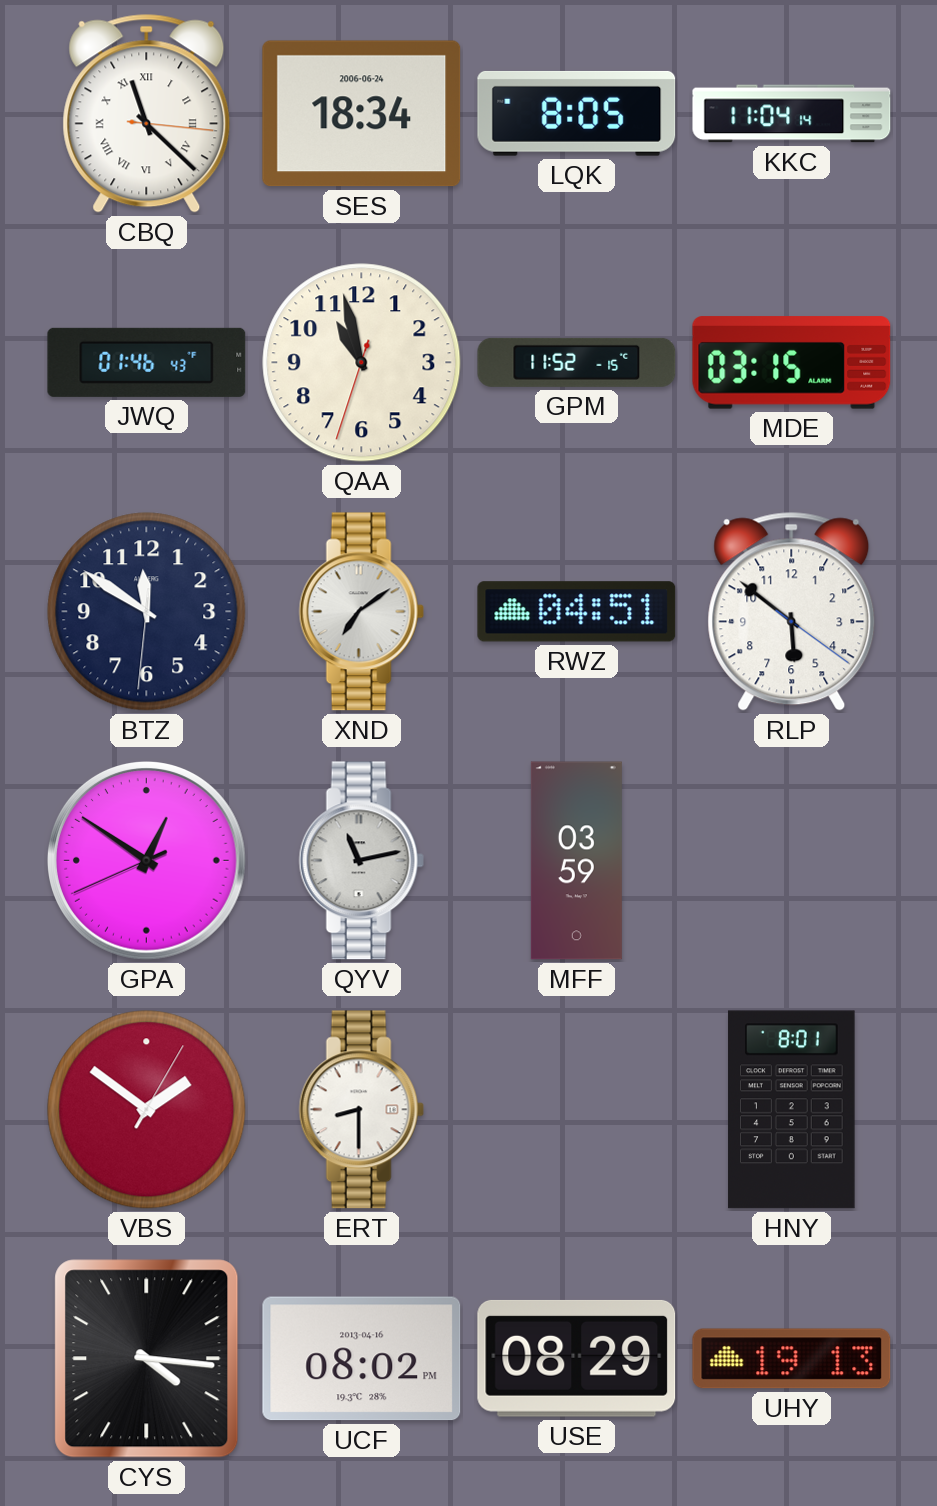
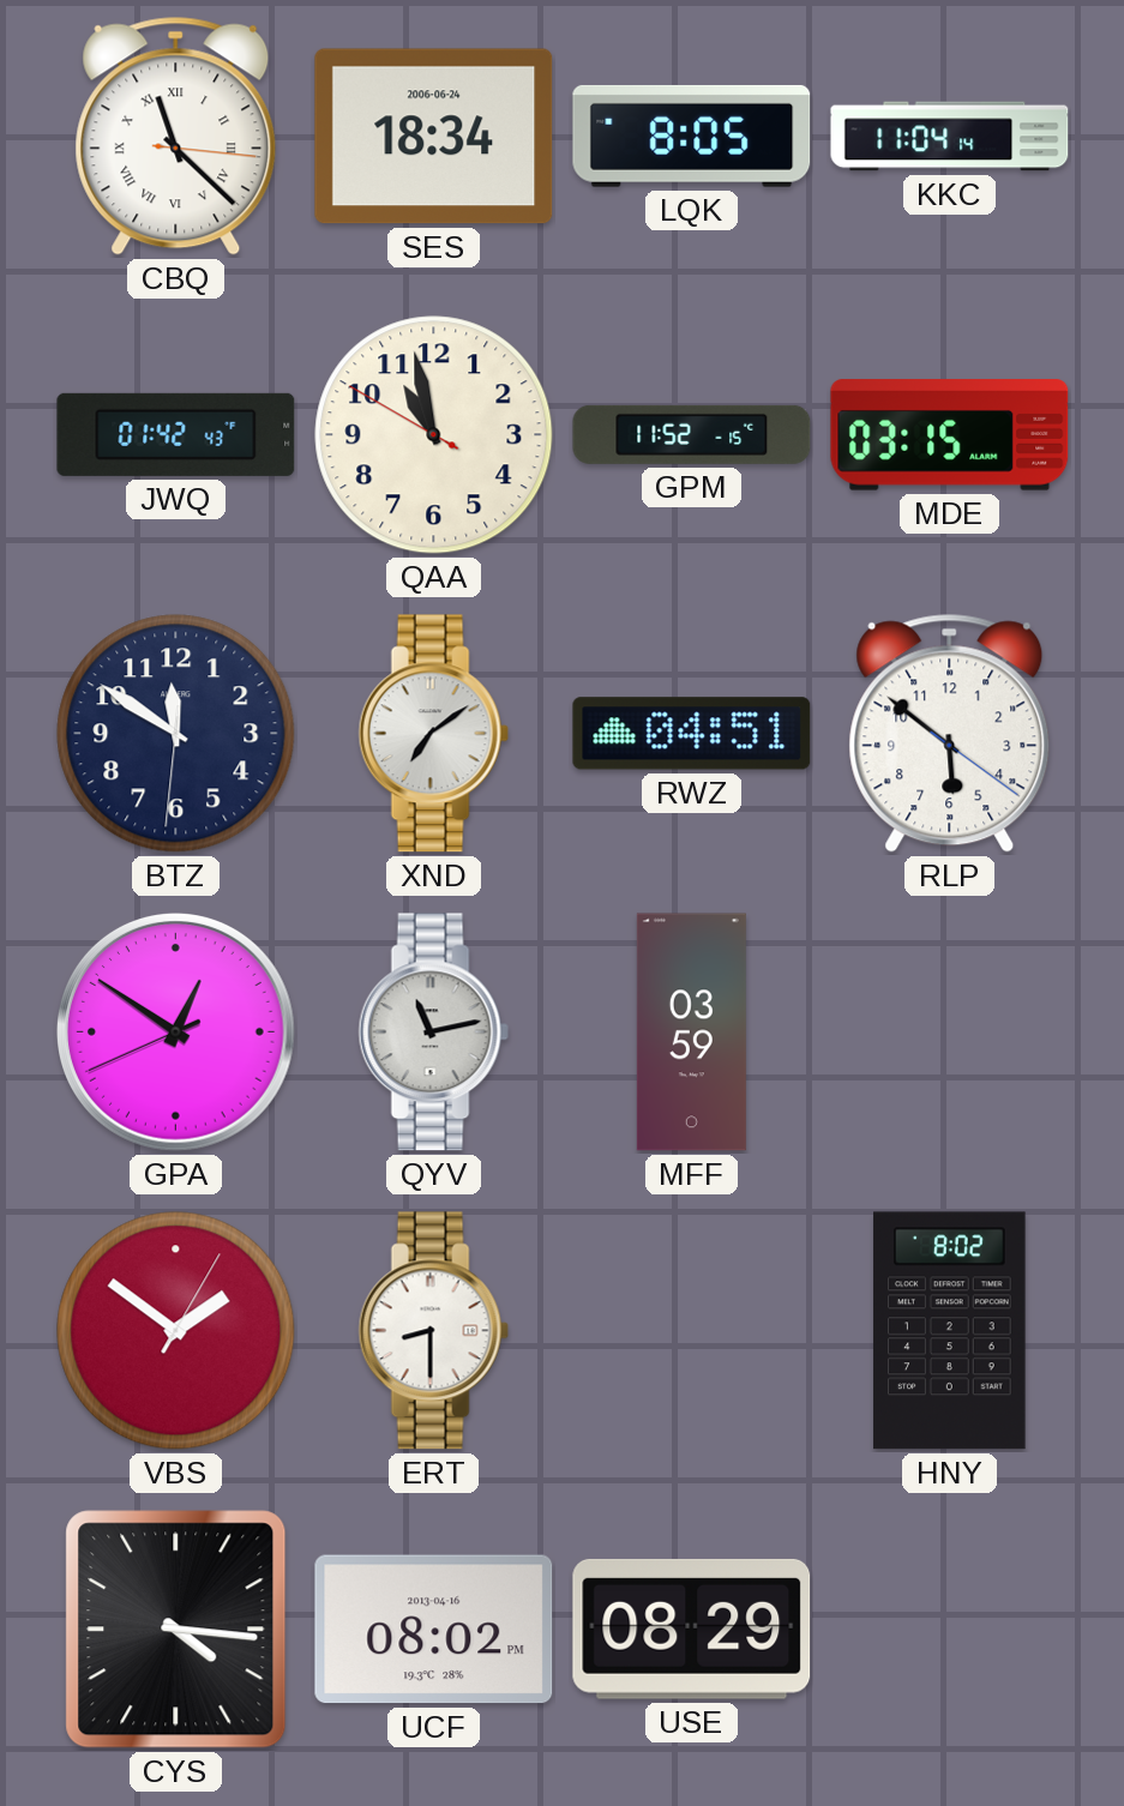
JWQ: 01:46 -> 01:42 (176, 434)
QAA: 10:57:33 -> 10:57:50 (434, 435)
HNY: 8:01 -> 8:02 (950, 1331)
UHY: 19:13 -> none (792, 1359)
